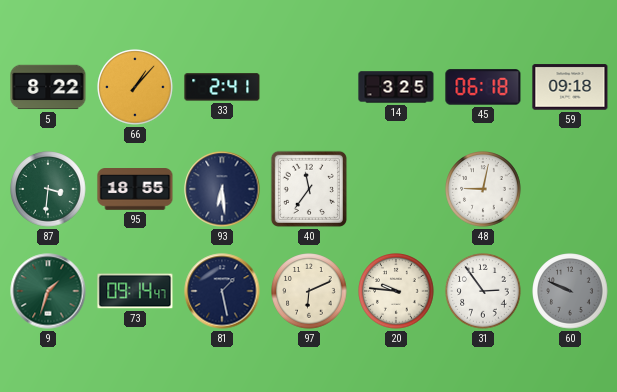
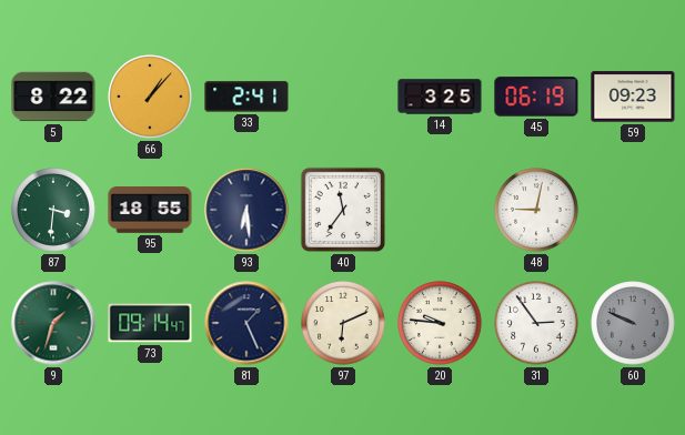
45: 06:18 -> 06:19 (536, 97)
59: 09:18 -> 09:23 (633, 97)
81: 1:28 -> 1:26 (246, 323)
